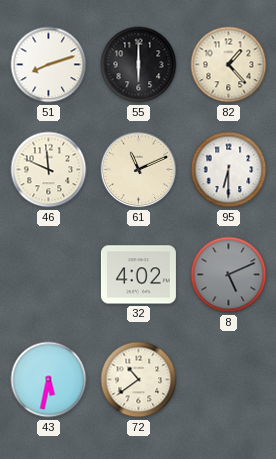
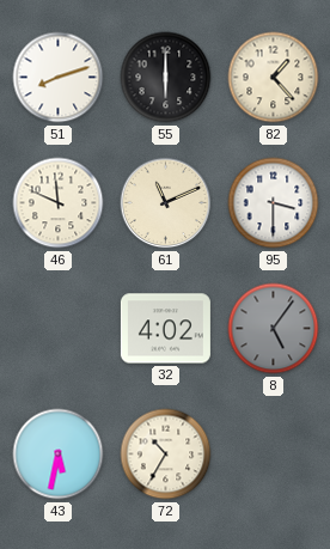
95: 6:30 -> 3:30 (274, 203)
8: 5:11 -> 5:06 (274, 329)
72: 10:39 -> 10:35 (166, 455)
